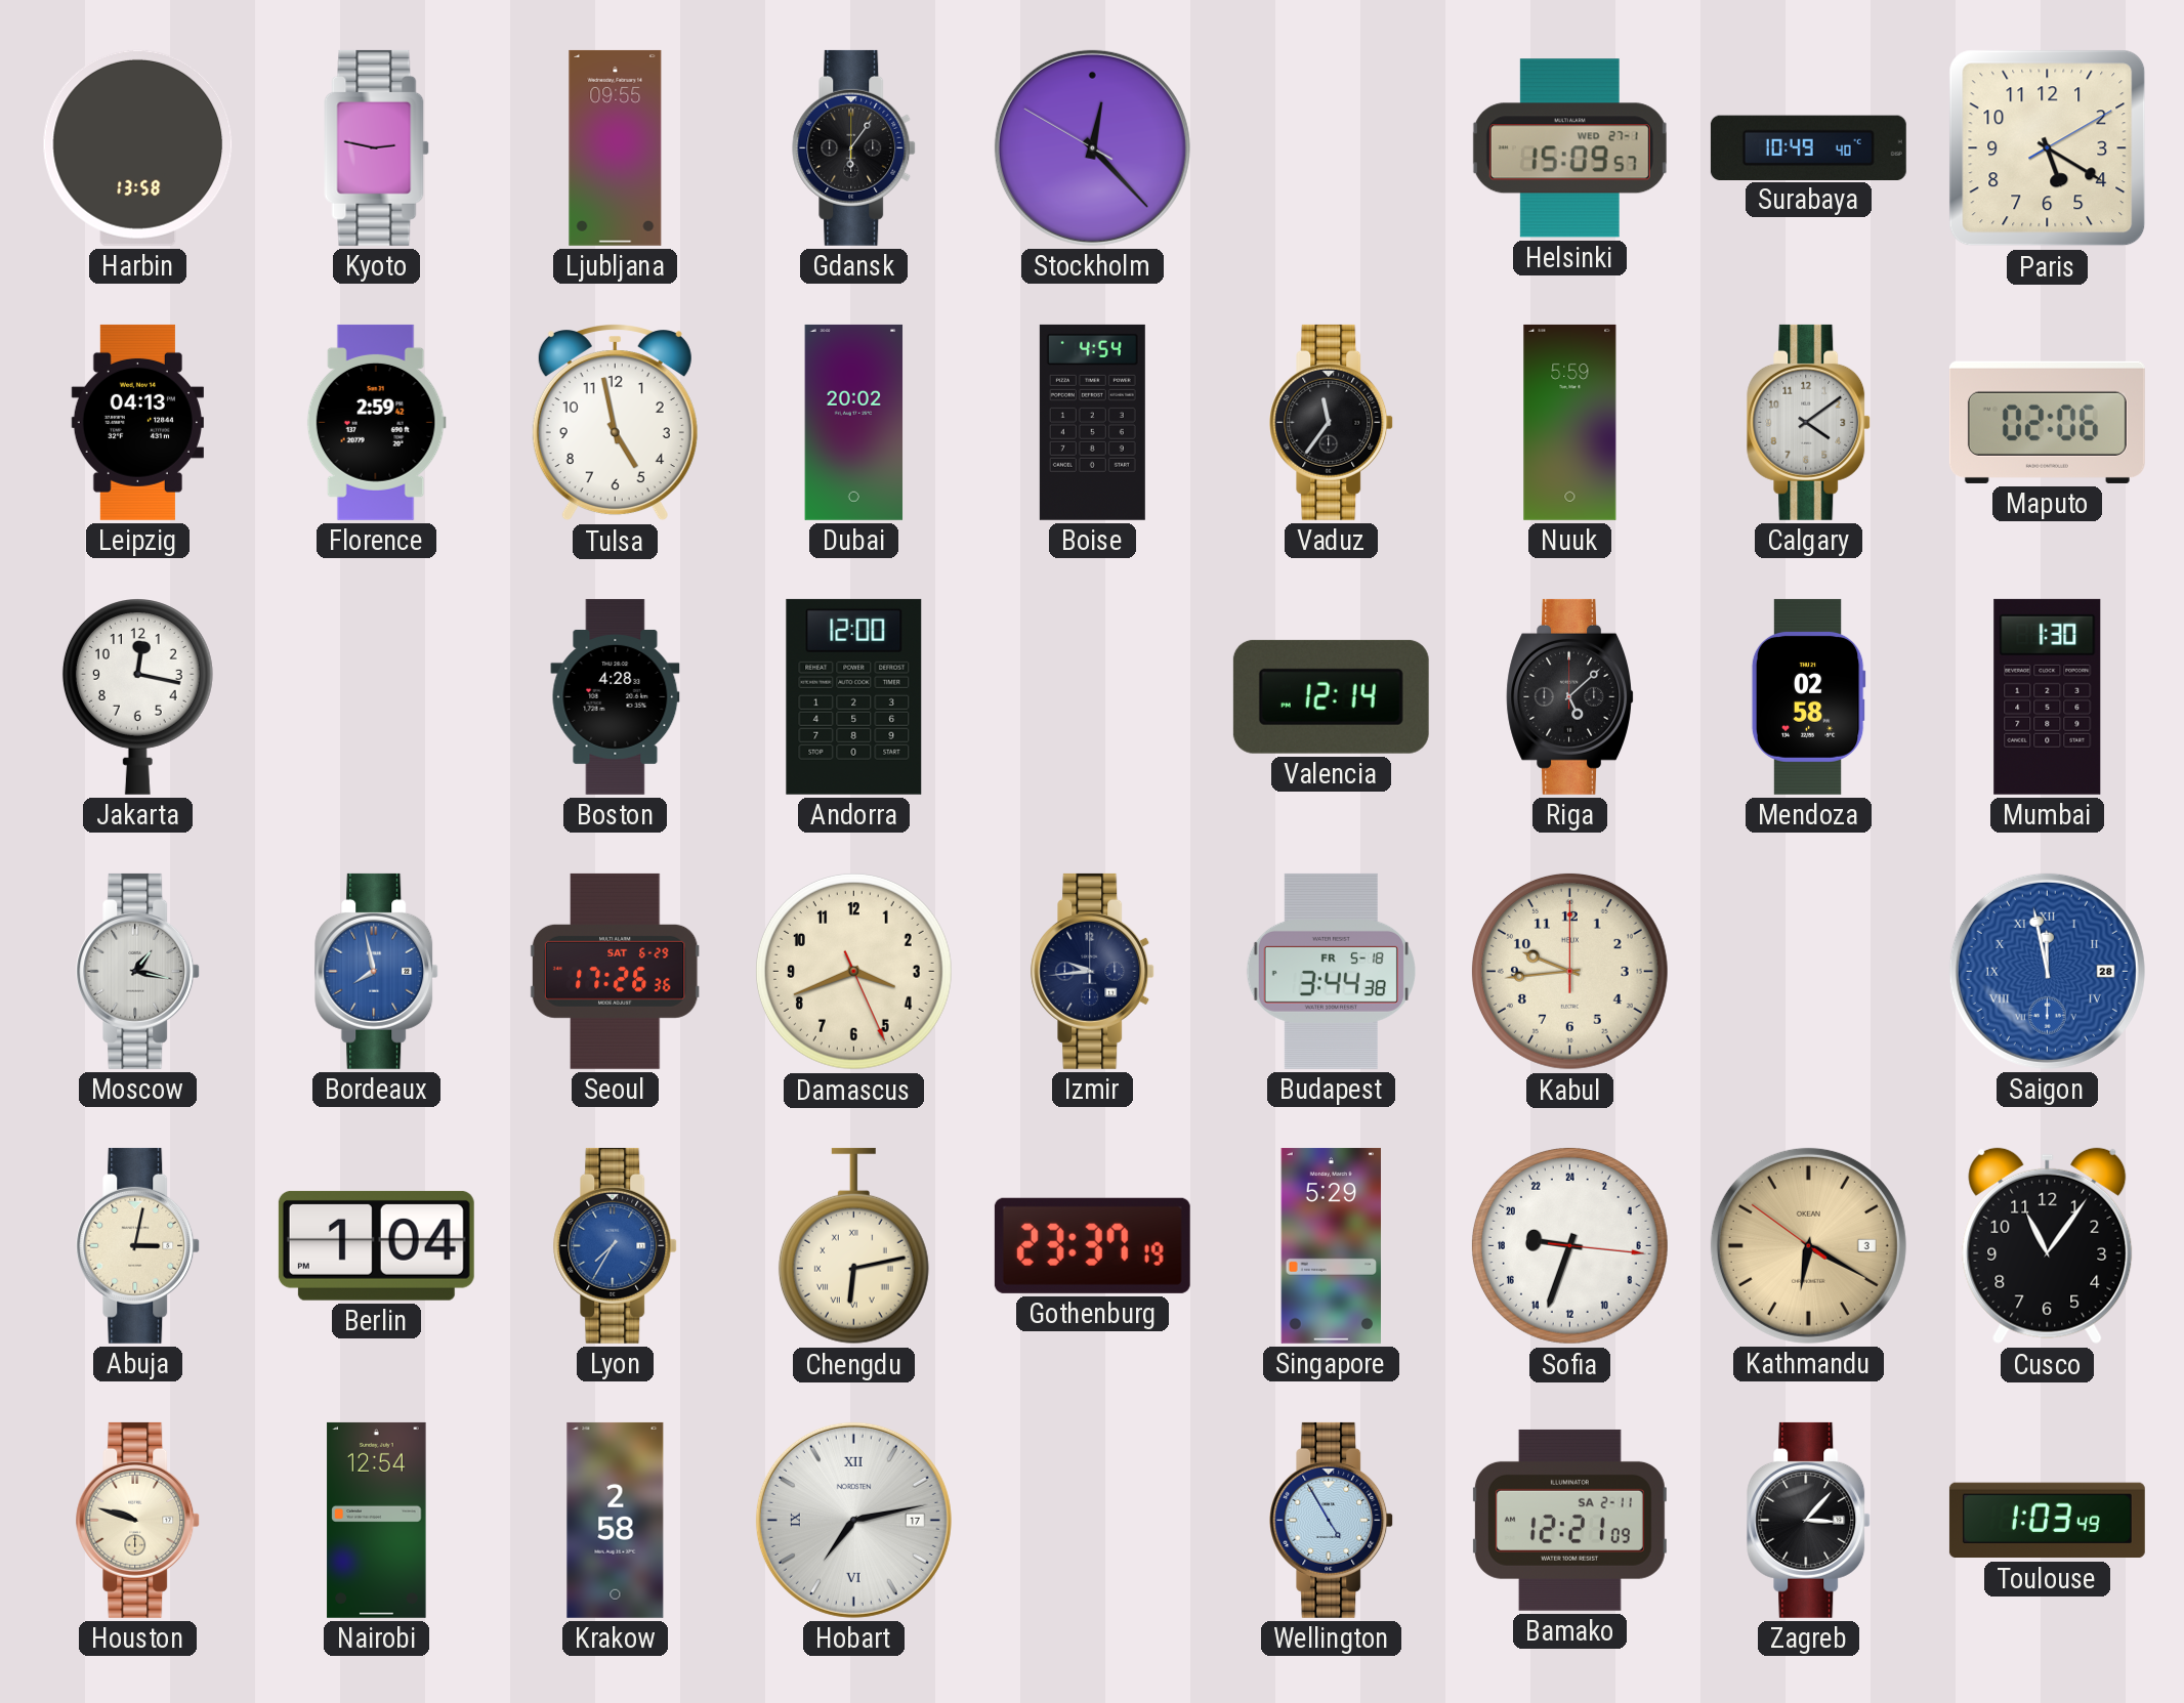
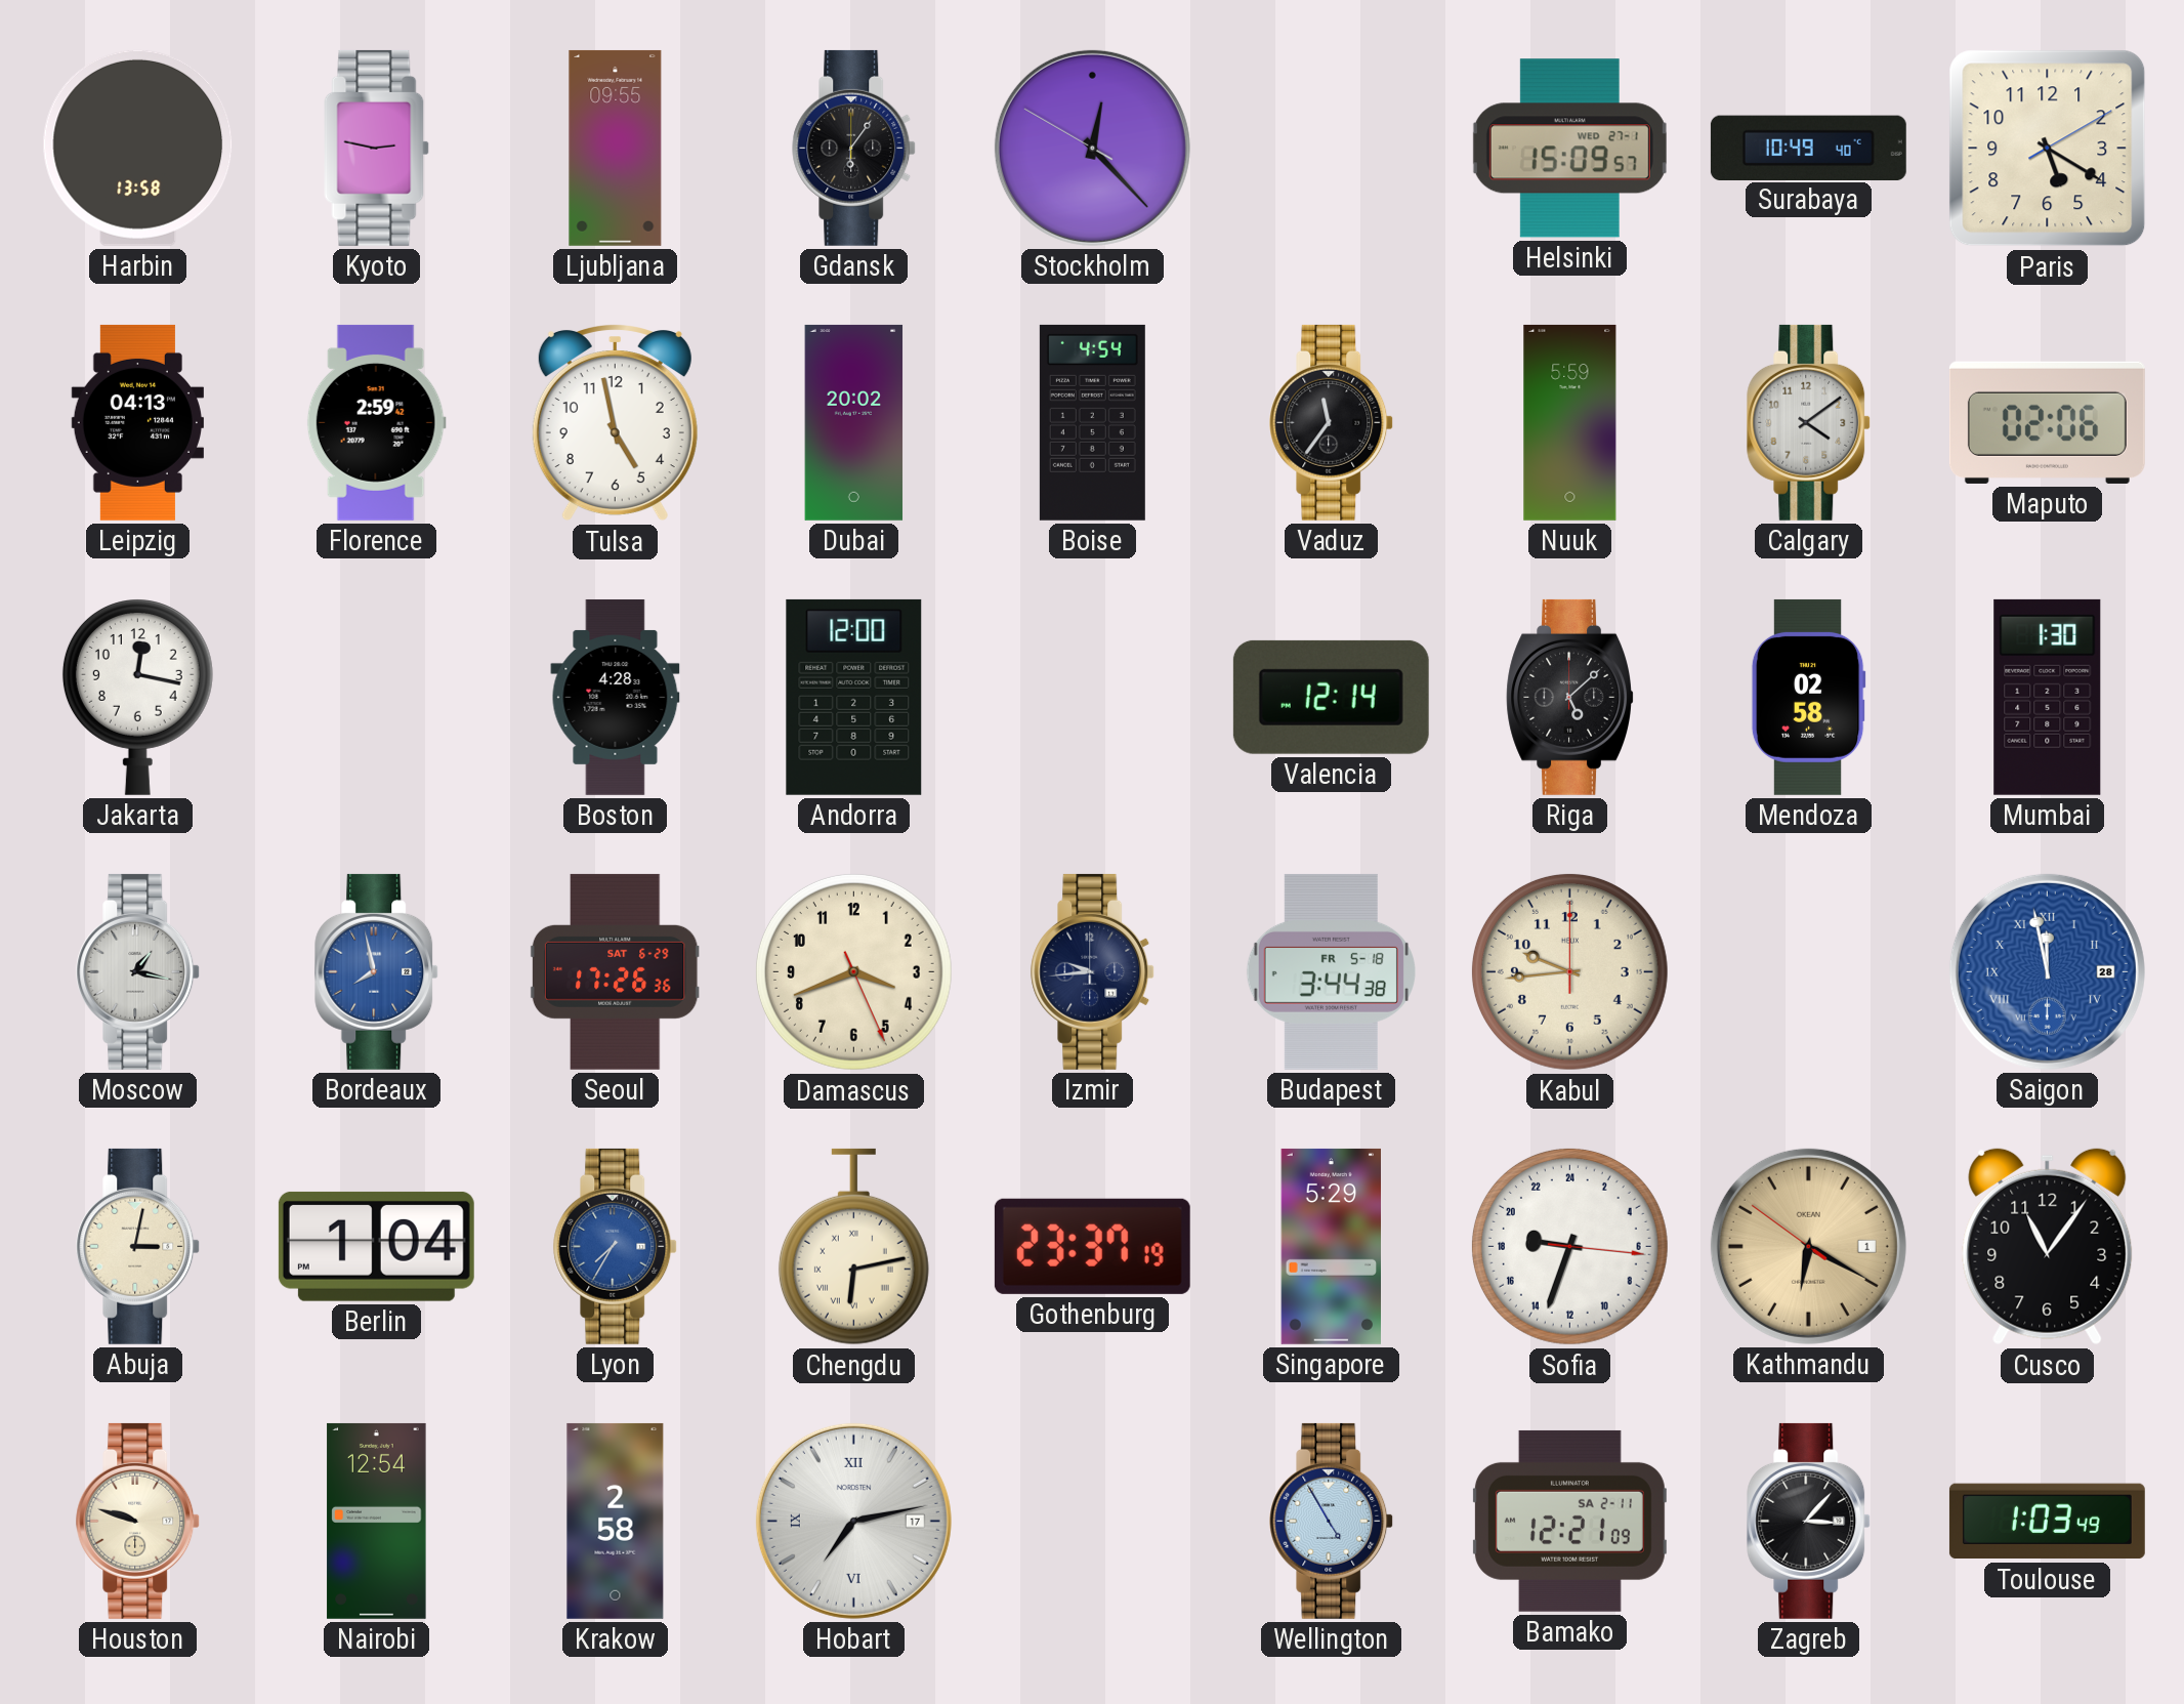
Kathmandu date: 3 -> 1 (1808, 1246)
